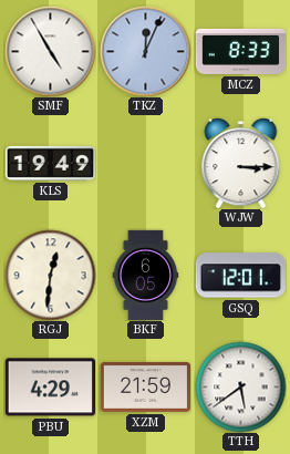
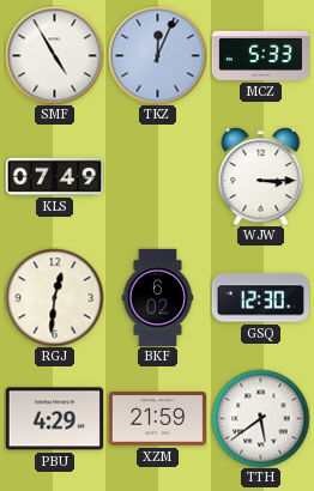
MCZ: 8:33 -> 5:33 (260, 55)
KLS: 19:49 -> 07:49 (54, 176)
BKF: 6:05 -> 6:02 (158, 297)
GSQ: 12:01 -> 12:30 (260, 298)
